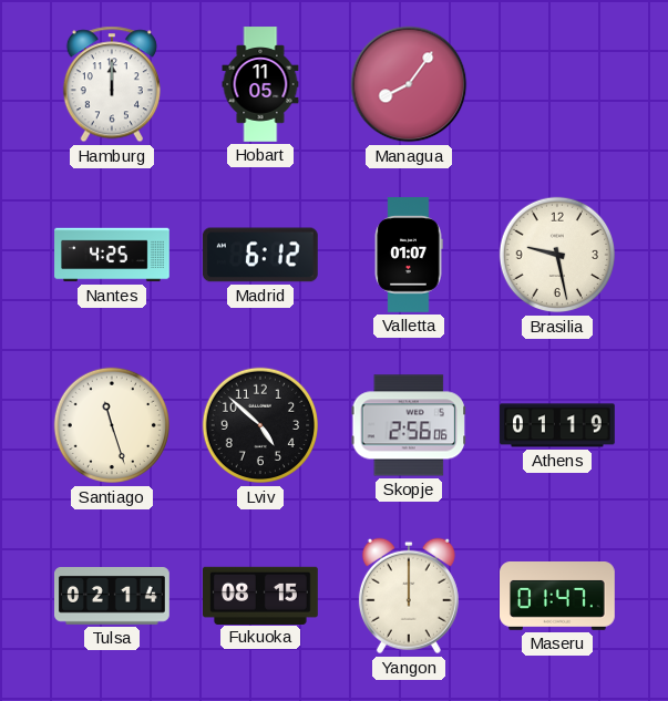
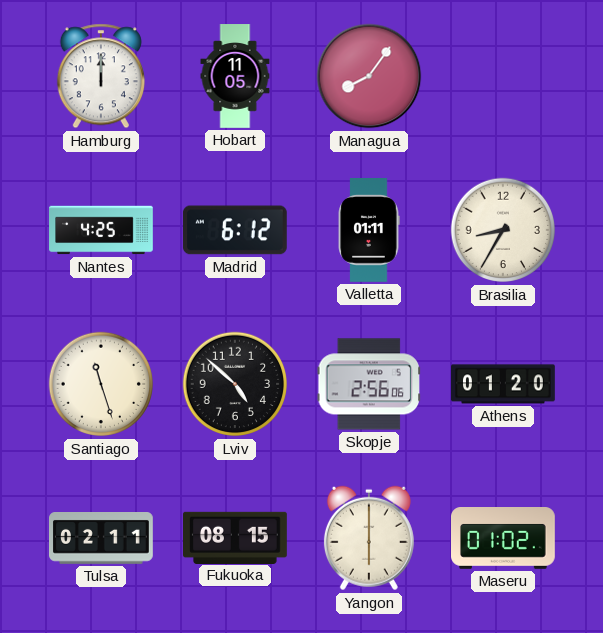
Valletta: 01:07 -> 01:11 (369, 231)
Brasilia: 9:28 -> 8:35 (503, 230)
Athens: 01:19 -> 01:20 (504, 384)
Tulsa: 02:14 -> 02:11 (102, 539)
Yangon: 12:00 -> 6:00 (369, 538)
Maseru: 01:47 -> 01:02 (504, 539)
